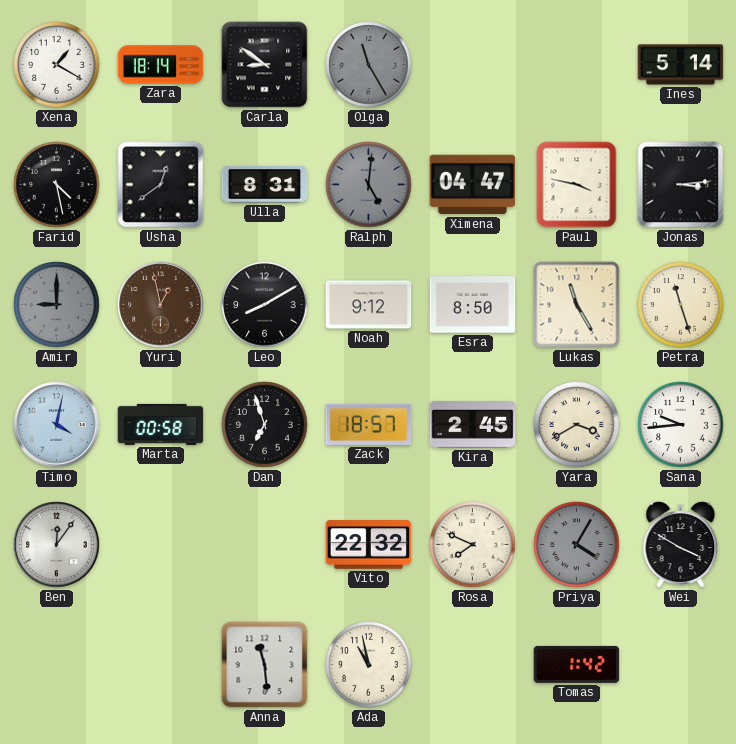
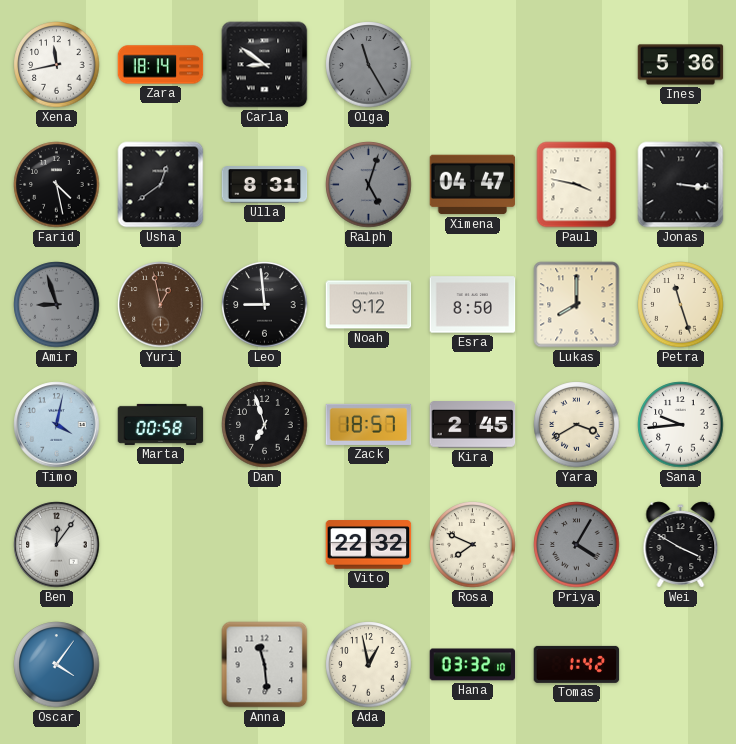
Xena: 1:20 -> 11:43 (57, 65)
Ines: 5:14 -> 5:36 (681, 65)
Ralph: 5:01 -> 5:03 (369, 185)
Jonas: 3:14 -> 3:16 (681, 185)
Amir: 9:00 -> 8:57 (57, 305)
Leo: 8:10 -> 8:59 (265, 305)
Lukas: 11:25 -> 8:00 (577, 305)
Oscar: none -> 4:06 (57, 665)
Ada: 10:58 -> 12:58 (369, 665)
Hana: none -> 03:32 (473, 665)
